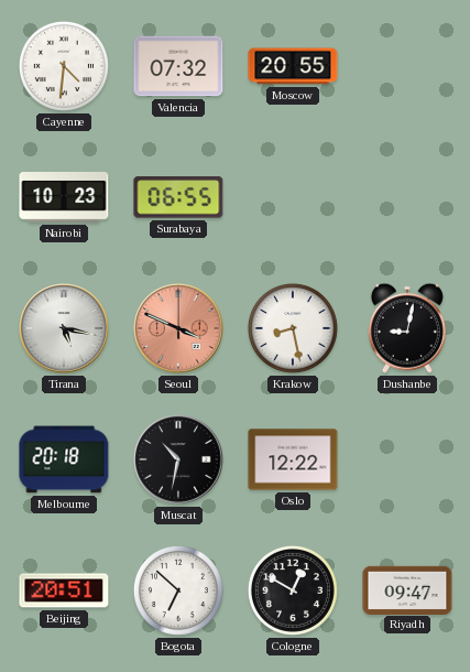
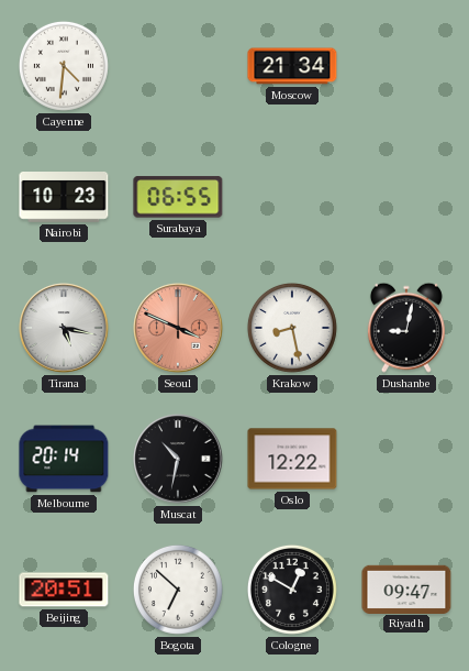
Valencia: 07:32 -> none (178, 66)
Moscow: 20:55 -> 21:34 (292, 66)
Melbourne: 20:18 -> 20:14 (64, 459)
